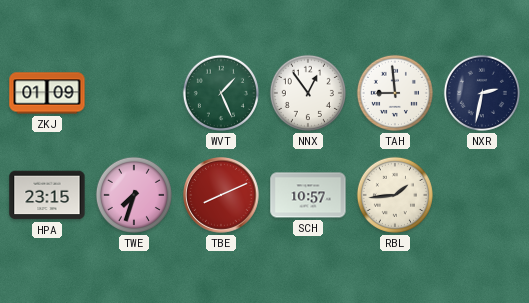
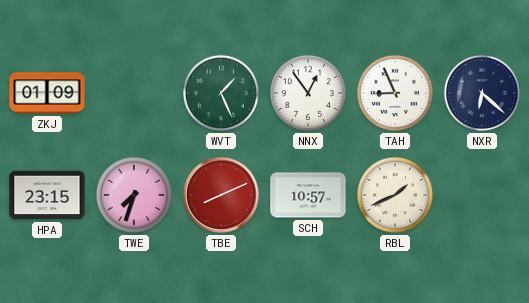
TAH: 8:59 -> 8:56 (395, 93)
NXR: 2:32 -> 6:22 (482, 93)
RBL: 1:44 -> 1:41 (395, 195)
